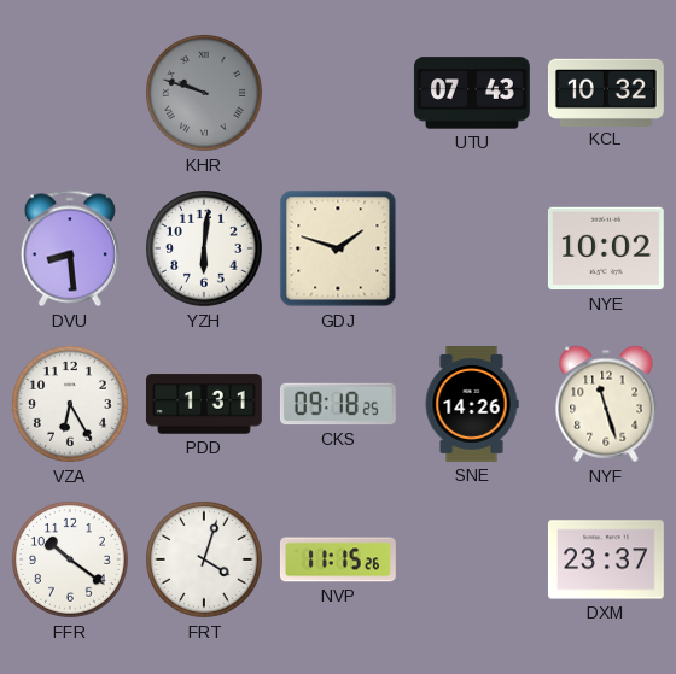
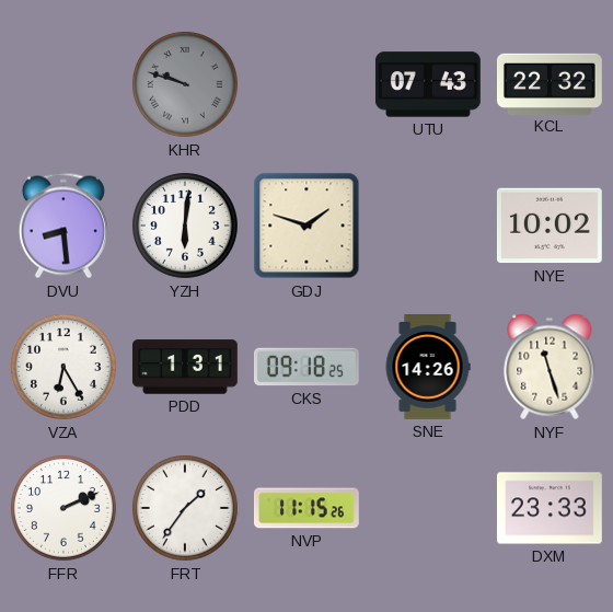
KCL: 10:32 -> 22:32 (550, 83)
FFR: 10:21 -> 2:11 (65, 509)
FRT: 4:03 -> 1:36 (186, 509)
DXM: 23:37 -> 23:33 (550, 508)
